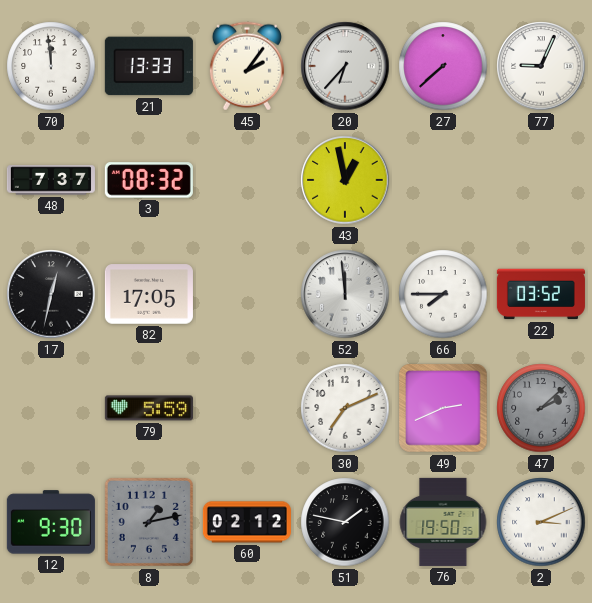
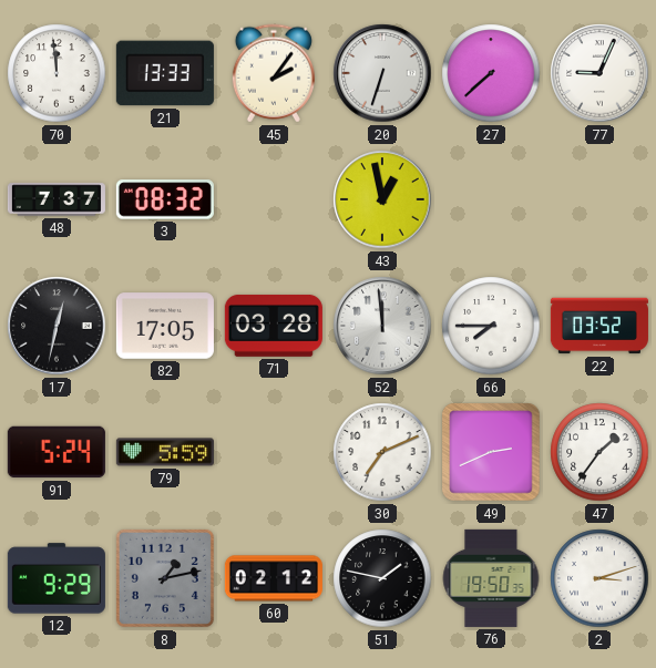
20: 6:37 -> 6:33 (382, 73)
71: none -> 03:28 (274, 326)
91: none -> 5:24 (57, 452)
47: 2:08 -> 1:36 (599, 452)
47 dial: grey -> white (599, 452)
12: 9:30 -> 9:29 (57, 578)
2: 3:11 -> 3:12 (599, 578)
